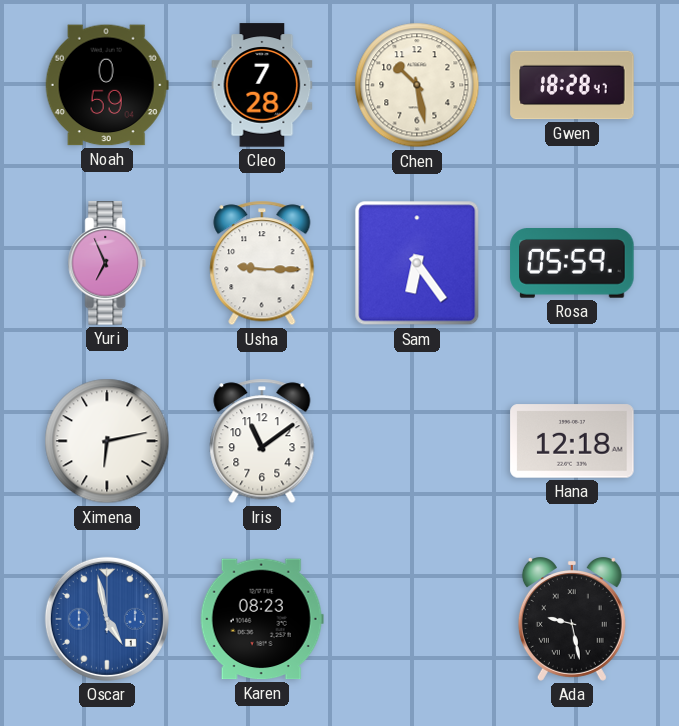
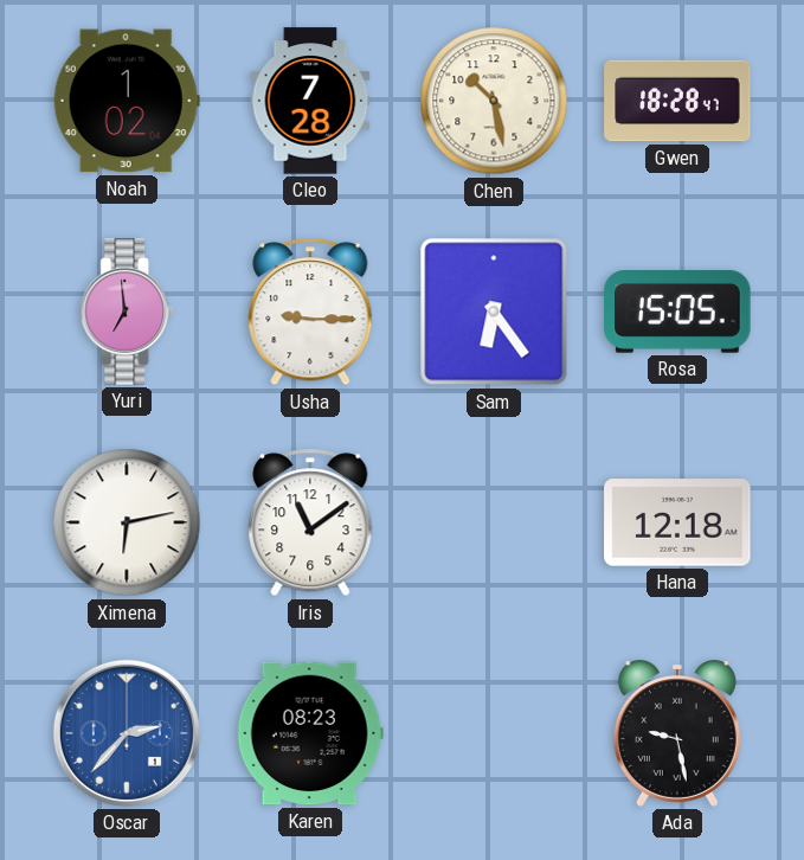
Noah: 0:59 -> 1:02 (127, 101)
Yuri: 6:56 -> 6:59 (127, 312)
Rosa: 05:59 -> 15:05 (677, 312)
Oscar: 4:58 -> 2:37 (127, 733)
